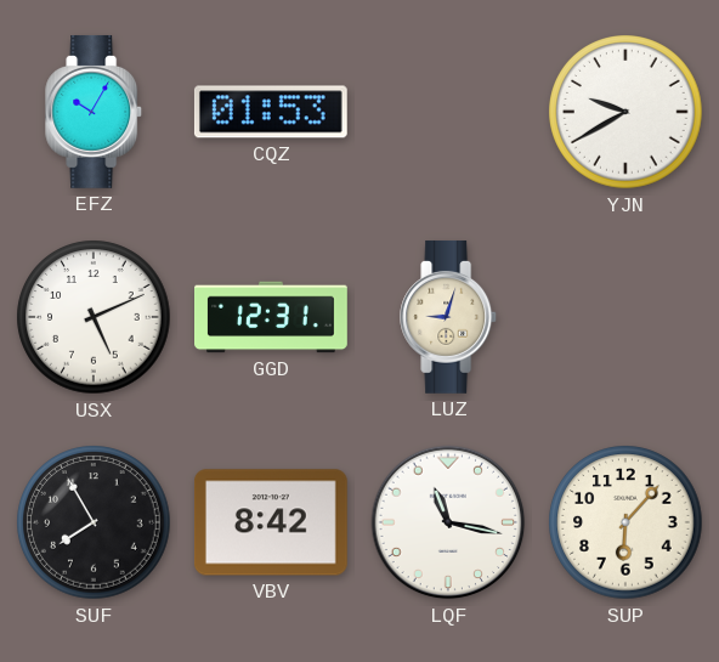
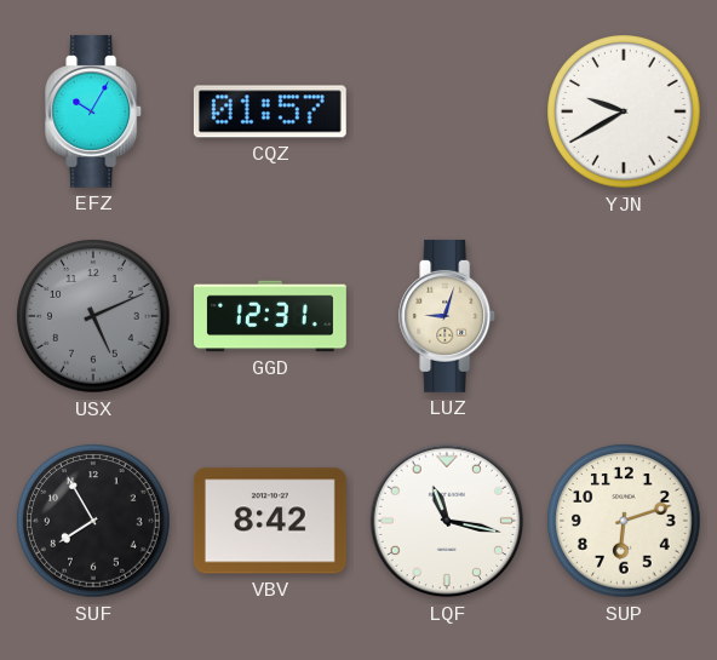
CQZ: 01:53 -> 01:57 (270, 111)
USX dial: white -> grey (93, 316)
SUP: 6:07 -> 6:12 (624, 521)
